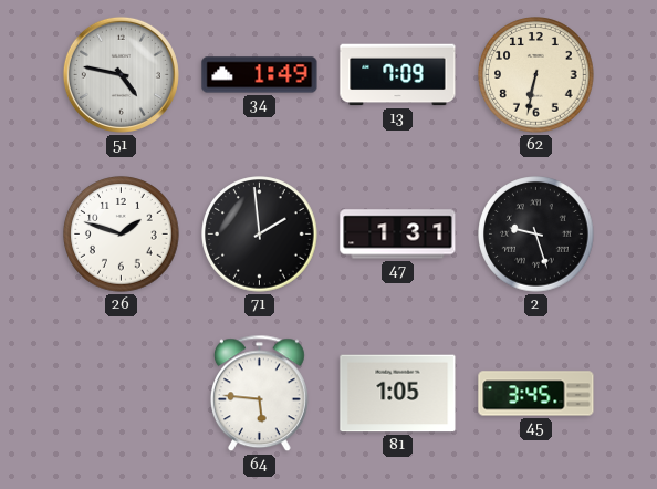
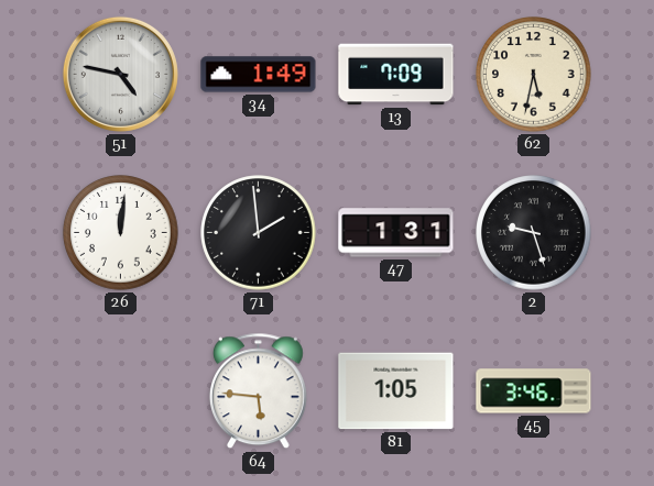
62: 6:32 -> 5:32 (534, 75)
26: 1:48 -> 12:01 (121, 233)
45: 3:45 -> 3:46 (534, 391)
